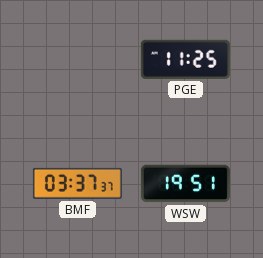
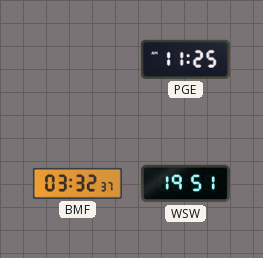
BMF: 03:37 -> 03:32 (77, 183)
